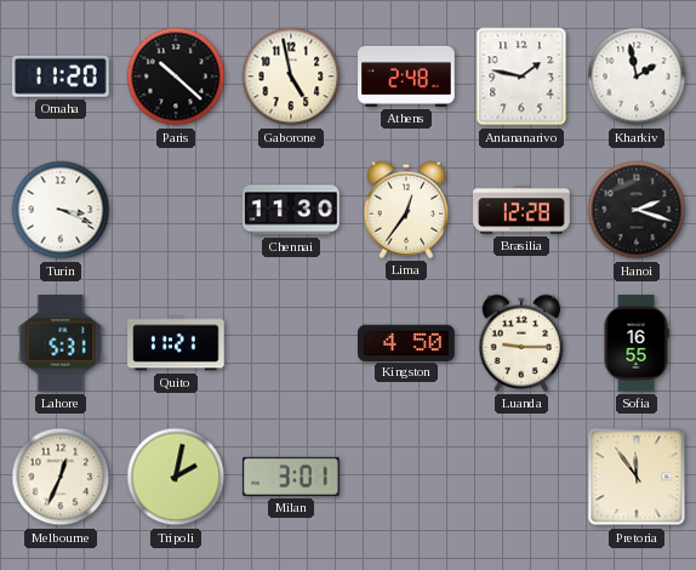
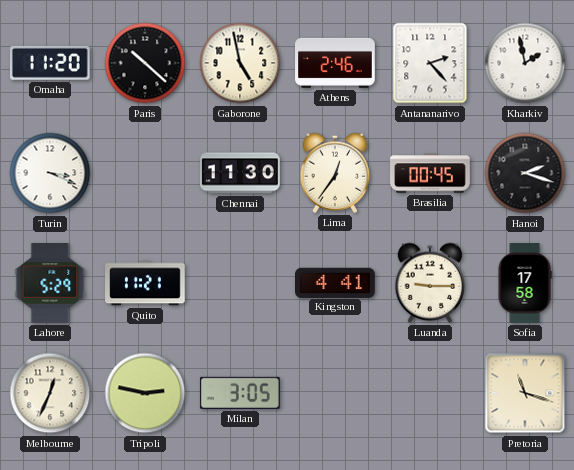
Athens: 2:48 -> 2:46 (335, 63)
Antananarivo: 1:47 -> 2:23 (430, 63)
Brasilia: 12:28 -> 00:45 (430, 173)
Lahore: 5:31 -> 5:29 (50, 284)
Kingston: 4:50 -> 4:41 (336, 282)
Sofia: 16:55 -> 17:58 (525, 283)
Tripoli: 2:02 -> 2:47 (145, 393)
Milan: 3:01 -> 3:05 (240, 393)
Pretoria: 11:54 -> 11:18 (525, 393)
